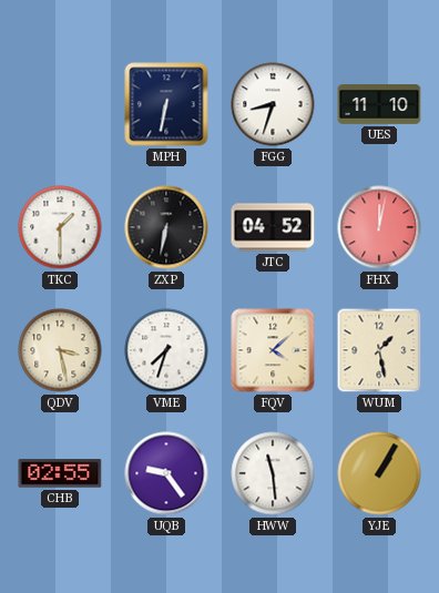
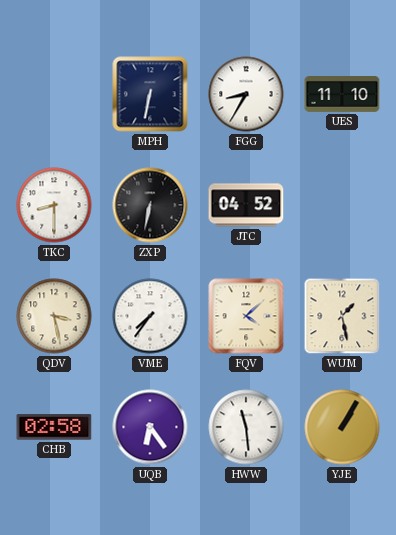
FGG: 8:33 -> 8:35 (246, 94)
TKC: 1:30 -> 8:30 (54, 205)
FHX: 12:02 -> none (379, 227)
VME: 7:33 -> 7:36 (150, 316)
CHB: 02:55 -> 02:58 (54, 427)
UQB: 9:24 -> 6:24 (150, 427)
